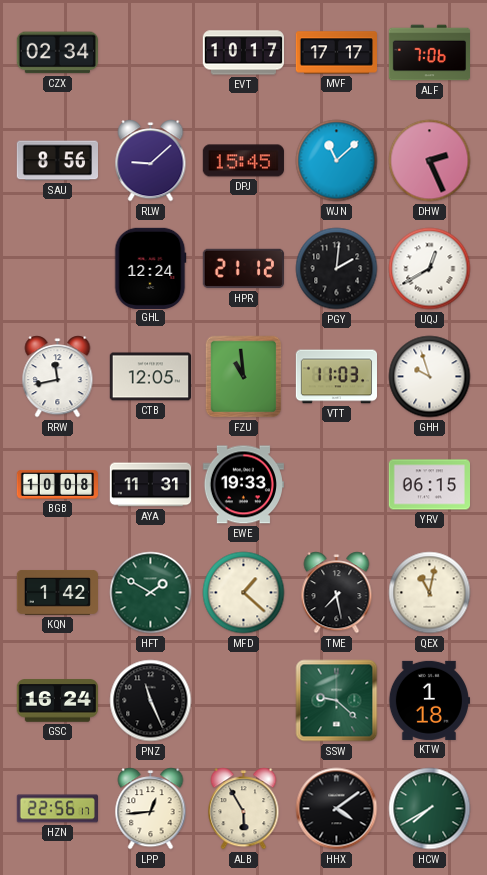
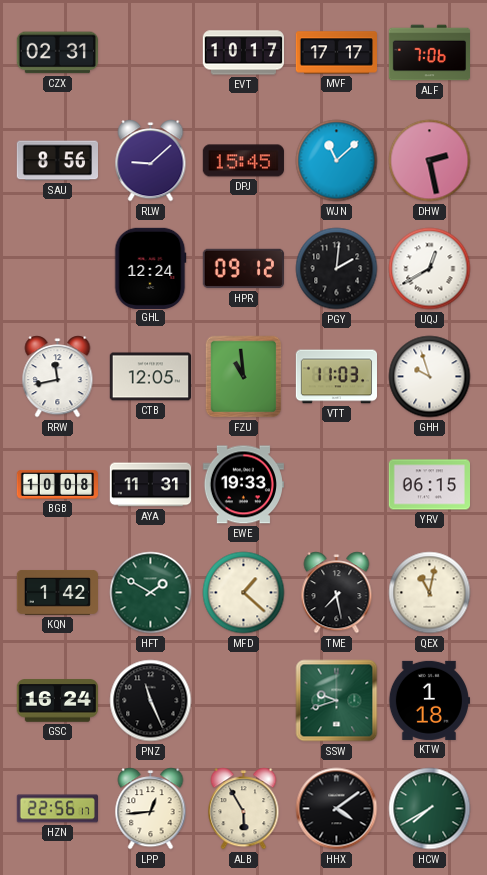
CZX: 02:34 -> 02:31 (57, 53)
DHW: 2:26 -> 2:28 (430, 161)
HPR: 21:12 -> 09:12 (243, 269)
SSW: 9:22 -> 9:42 (337, 701)
